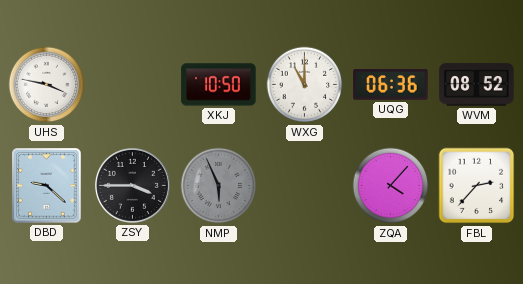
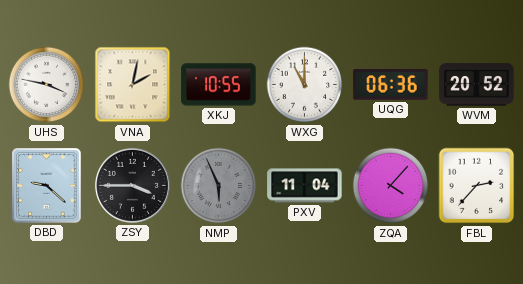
VNA: none -> 2:02 (133, 85)
XKJ: 10:50 -> 10:55 (219, 85)
WVM: 08:52 -> 20:52 (477, 85)
PXV: none -> 11:04 (305, 186)
